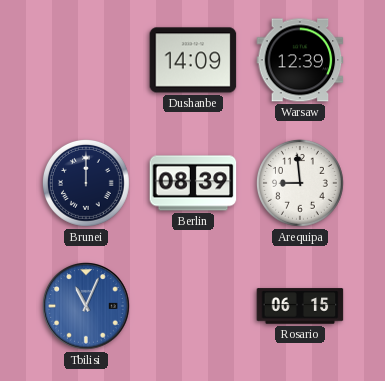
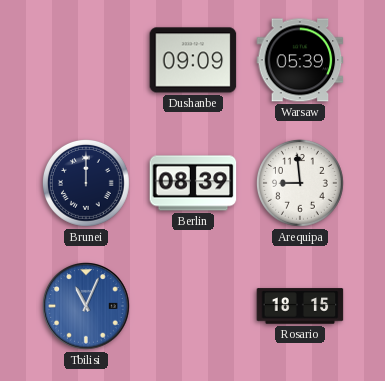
Dushanbe: 14:09 -> 09:09 (193, 60)
Warsaw: 12:39 -> 05:39 (300, 60)
Rosario: 06:15 -> 18:15 (300, 306)
